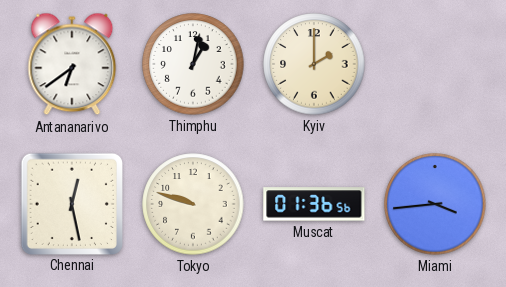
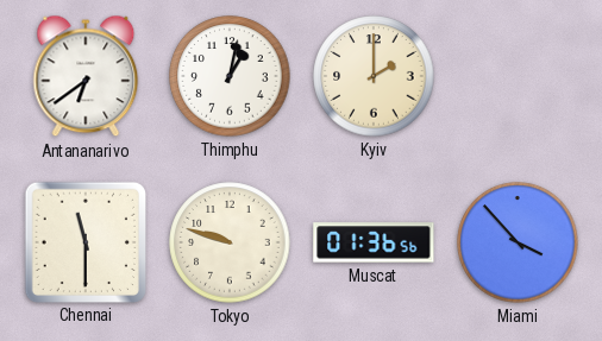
Chennai: 12:28 -> 11:30 (84, 241)
Miami: 3:44 -> 3:53 (518, 242)
